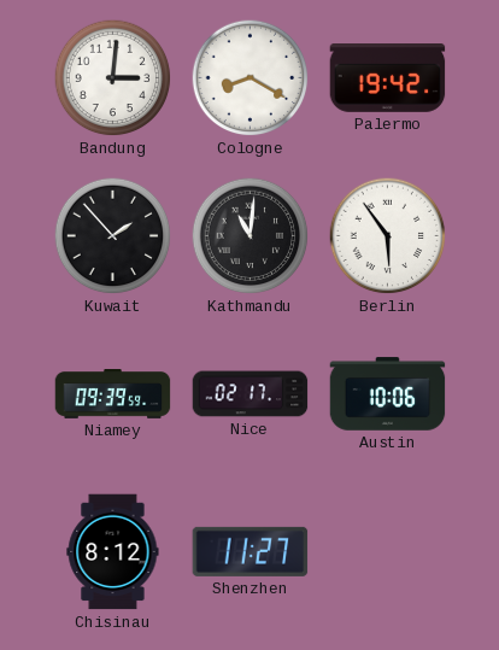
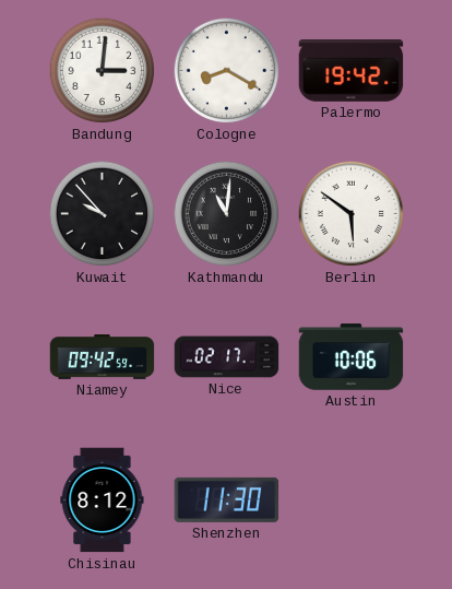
Kuwait: 1:53 -> 9:53 (103, 214)
Berlin: 5:54 -> 5:51 (352, 214)
Niamey: 09:39 -> 09:42 (103, 357)
Shenzhen: 11:27 -> 11:30 (227, 499)
